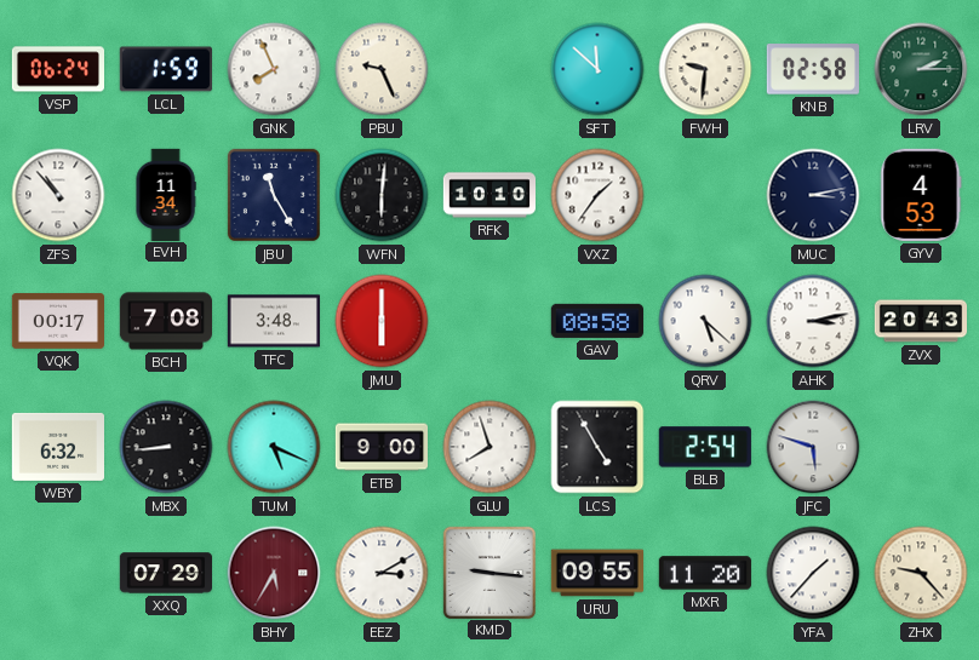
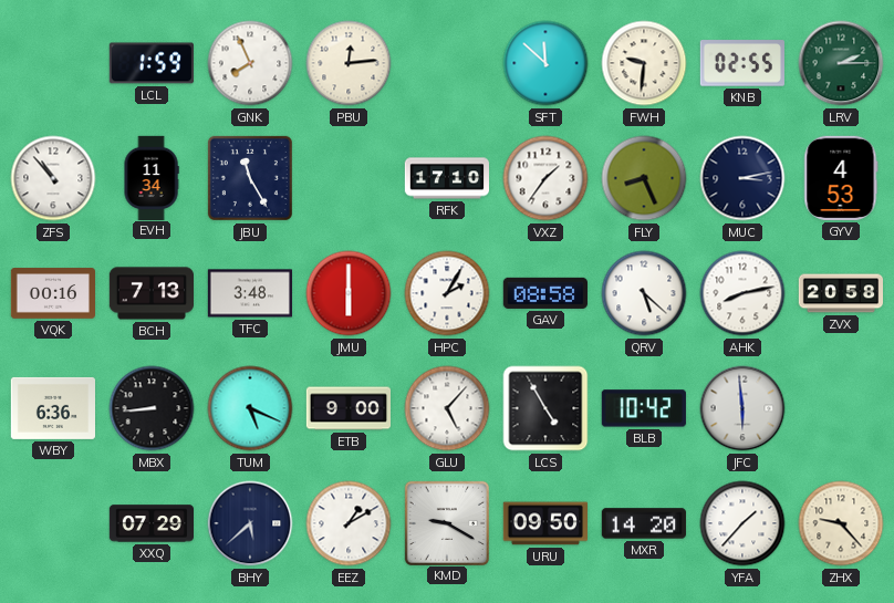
VSP: 06:24 -> none (57, 69)
PBU: 9:26 -> 12:14 (349, 63)
KNB: 02:58 -> 02:55 (742, 63)
WFN: 6:01 -> none (382, 195)
RFK: 10:10 -> 17:10 (446, 178)
FLY: none -> 8:26 (644, 178)
VQK: 00:17 -> 00:16 (52, 293)
BCH: 7:08 -> 7:13 (150, 293)
HPC: none -> 2:05 (447, 293)
AHK: 3:13 -> 8:13 (742, 293)
ZVX: 20:43 -> 20:58 (840, 293)
WBY: 6:32 -> 6:36 (52, 408)
GLU: 7:57 -> 5:07 (447, 408)
BLB: 2:54 -> 10:42 (644, 408)
JFC: 5:48 -> 5:59 (742, 408)
BHY: 5:35 -> 5:38 (250, 523)
BHY dial: burgundy -> navy (250, 523)
EEZ: 3:10 -> 1:10 (349, 523)
KMD: 9:16 -> 9:20 (446, 522)
URU: 09:55 -> 09:50 (544, 523)
MXR: 11:20 -> 14:20 (644, 523)
